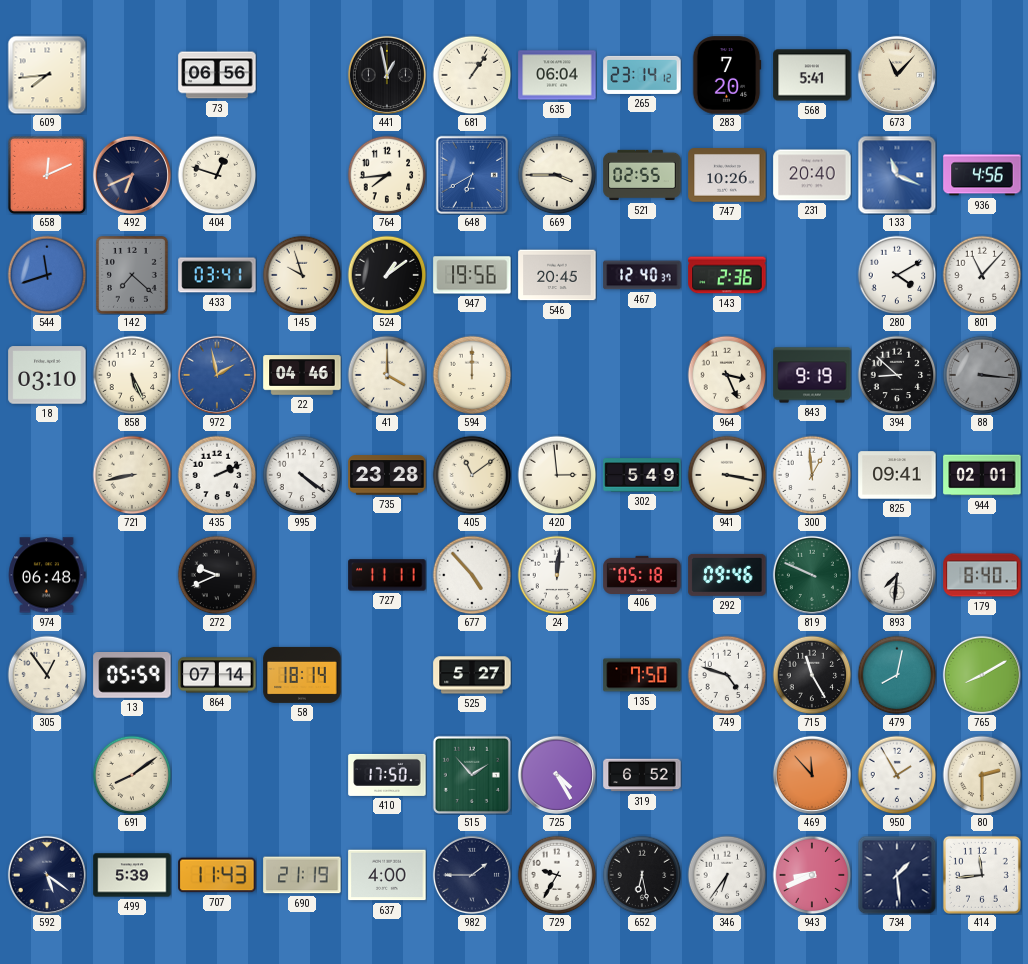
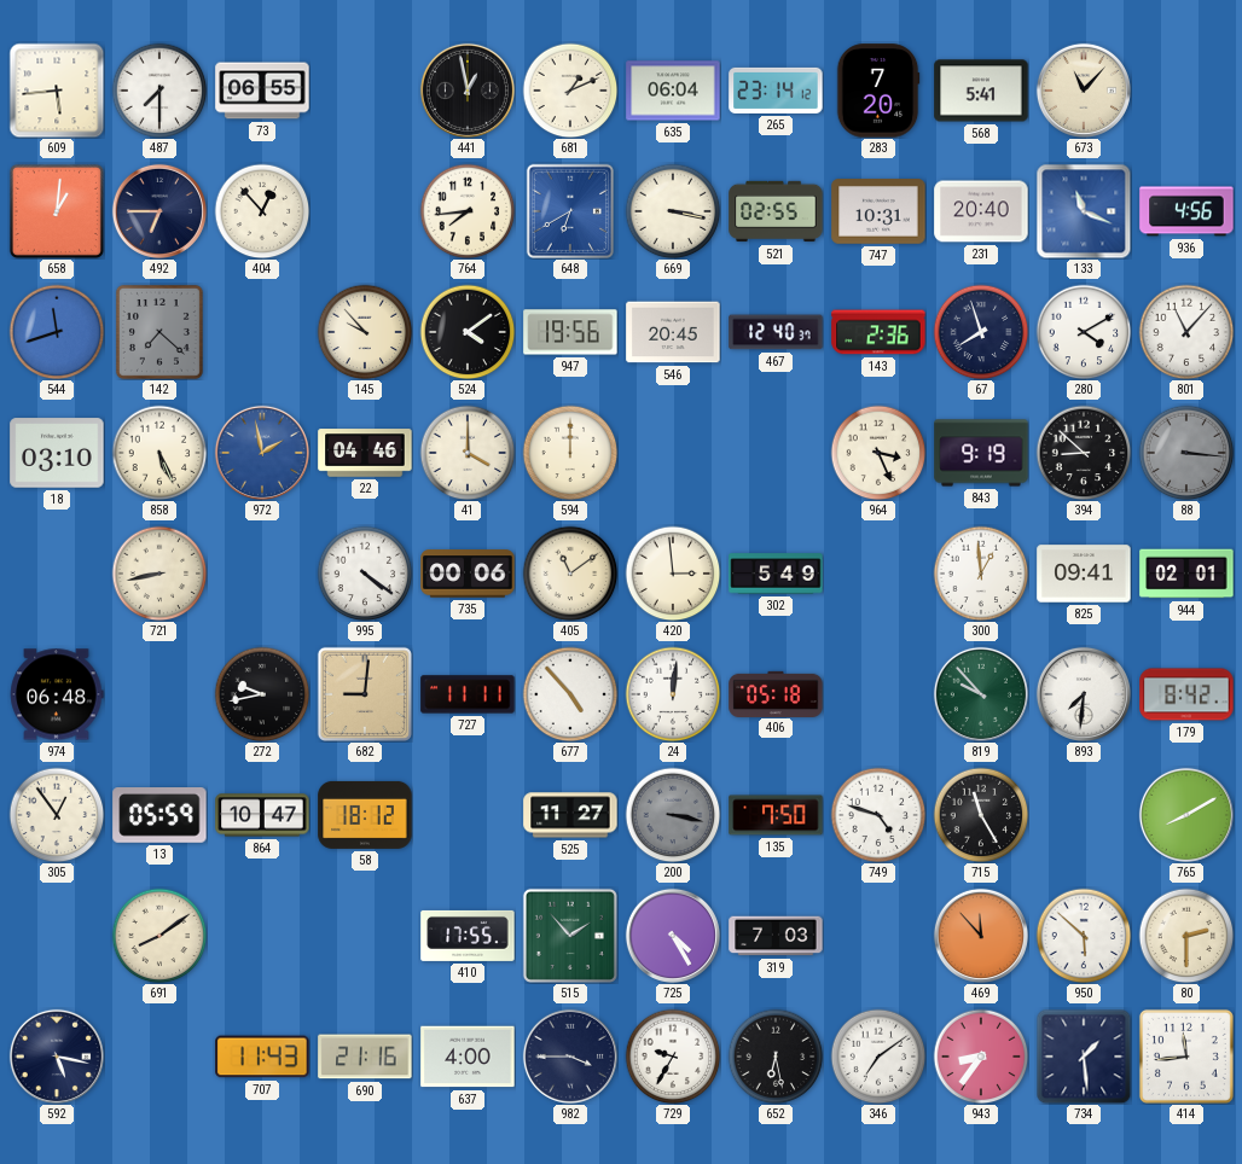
609: 7:44 -> 5:44 (57, 91)
487: none -> 7:30 (159, 91)
73: 06:56 -> 06:55 (262, 91)
681: 1:06 -> 1:11 (570, 91)
658: 12:11 -> 1:01 (57, 211)
492: 6:41 -> 6:45 (159, 211)
404: 12:48 -> 12:53 (262, 211)
669: 3:45 -> 3:17 (673, 211)
747: 10:26 -> 10:31 (878, 211)
433: 03:41 -> none (217, 275)
145: 9:57 -> 9:53 (365, 332)
524: 1:09 -> 4:09 (468, 332)
67: none -> 7:57 (981, 332)
435: 2:11 -> none (217, 475)
735: 23:28 -> 00:06 (468, 574)
941: 3:17 -> none (727, 475)
272: 9:41 -> 9:43 (262, 694)
682: none -> 9:01 (365, 694)
292: 09:46 -> none (727, 575)
819: 9:49 -> 9:53 (981, 694)
179: 8:40 -> 8:42 (1186, 694)
864: 07:14 -> 10:47 (262, 815)
58: 18:14 -> 18:12 (365, 815)
525: 5:27 -> 11:27 (570, 815)
200: none -> 3:17 (673, 815)
479: 8:02 -> none (897, 675)
410: 17:50 -> 17:55 (468, 936)
319: 6:52 -> 7:03 (776, 936)
950: 1:55 -> 5:52 (1084, 936)
592: 5:21 -> 5:17 (57, 1057)
499: 5:39 -> none (132, 875)
690: 21:19 -> 21:16 (365, 1057)
982: 1:45 -> 3:45 (570, 1057)
346: 6:36 -> 7:09 (878, 1057)
943: 8:41 -> 8:36 (981, 1057)
